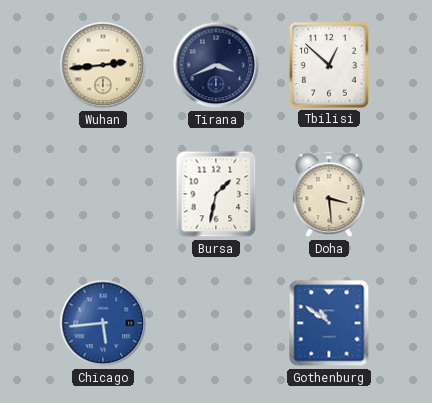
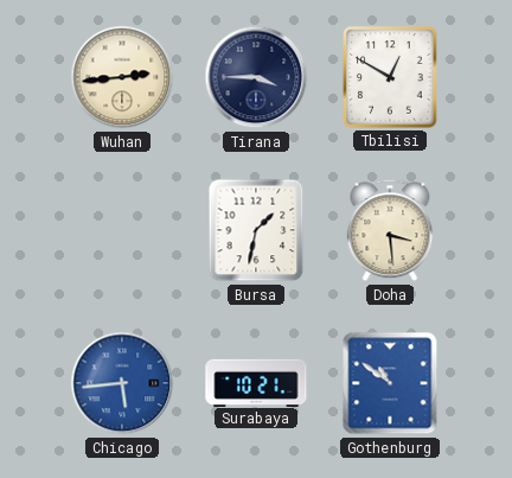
Tirana: 3:41 -> 3:45 (256, 77)
Tbilisi: 12:52 -> 12:50 (390, 77)
Surabaya: none -> 10:21 (256, 382)
